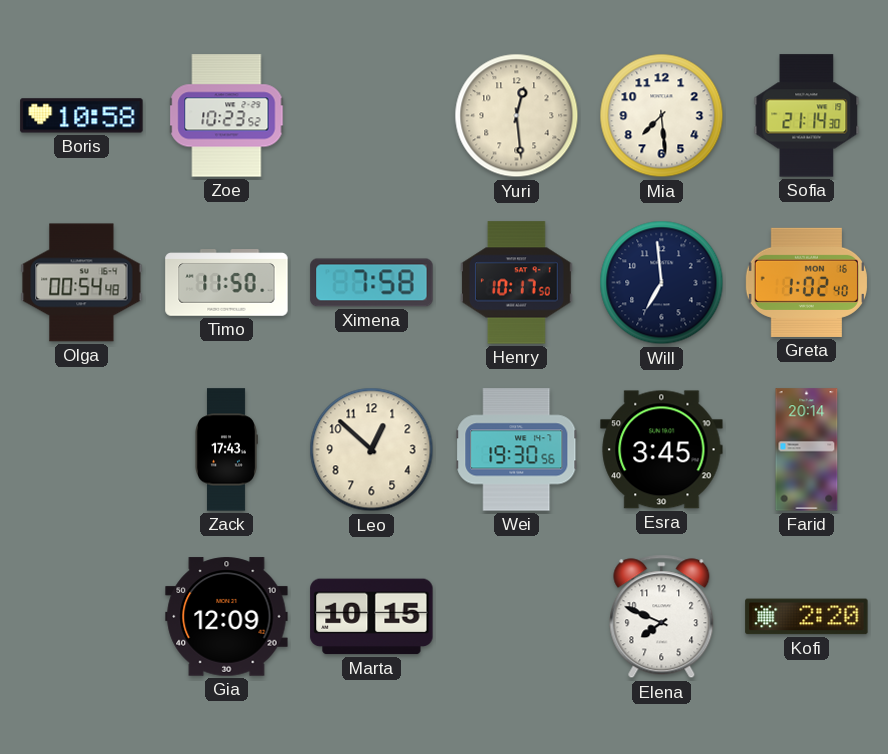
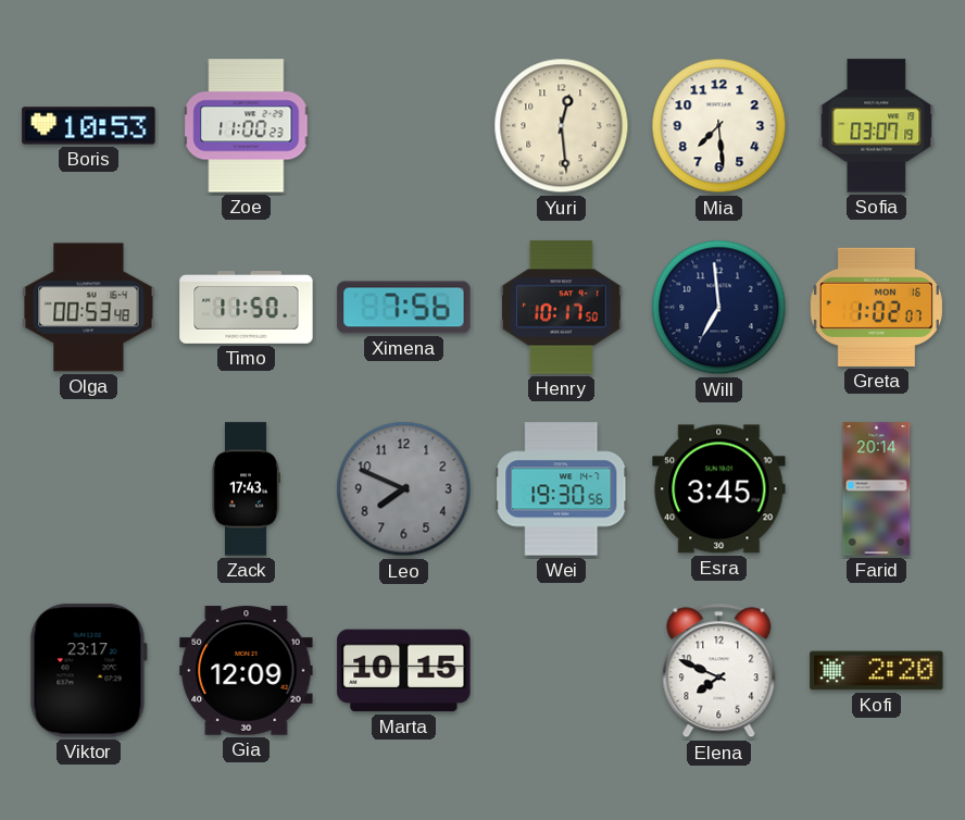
Boris: 10:58 -> 10:53 (89, 126)
Zoe: 10:23 -> 11:00 (247, 126)
Sofia: 21:14 -> 03:07 (877, 126)
Olga: 00:54 -> 00:53 (89, 308)
Ximena: 7:58 -> 7:56 (404, 308)
Greta: 1:02:40 -> 1:02:07 (876, 307)
Leo: 12:52 -> 7:49 (404, 489)
Leo dial: cream -> grey (404, 489)
Viktor: none -> 23:17 (88, 671)
